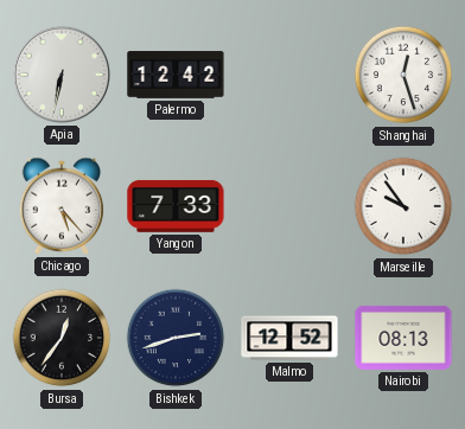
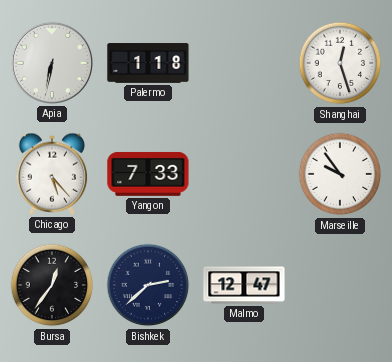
Palermo: 12:42 -> 1:18 (148, 63)
Bishkek: 2:42 -> 2:38 (148, 285)
Malmo: 12:52 -> 12:47 (244, 285)
Nairobi: 08:13 -> none (403, 338)
